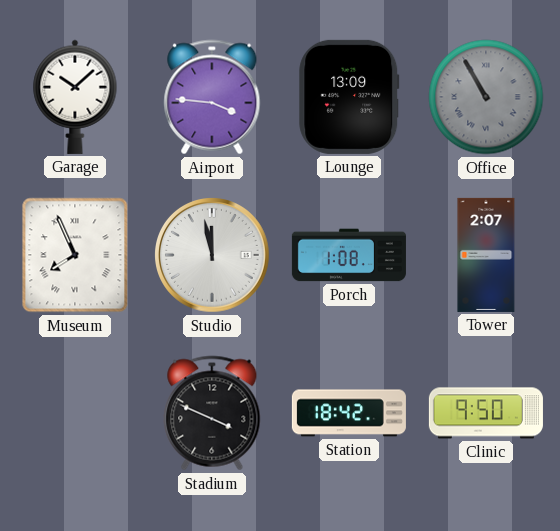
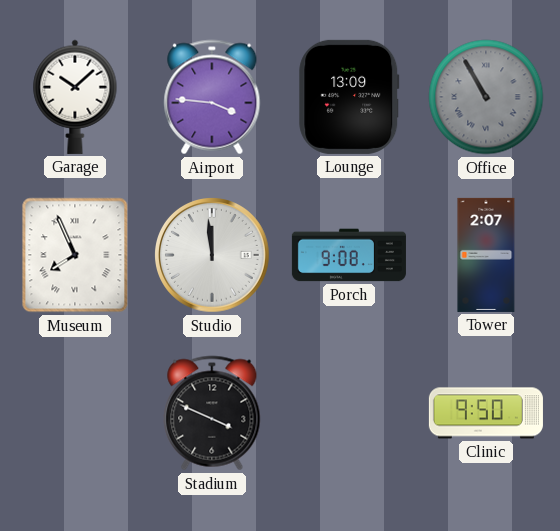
Studio: 11:58 -> 11:59 (213, 256)
Porch: 1:08 -> 9:08 (349, 255)
Station: 18:42 -> none (349, 413)
